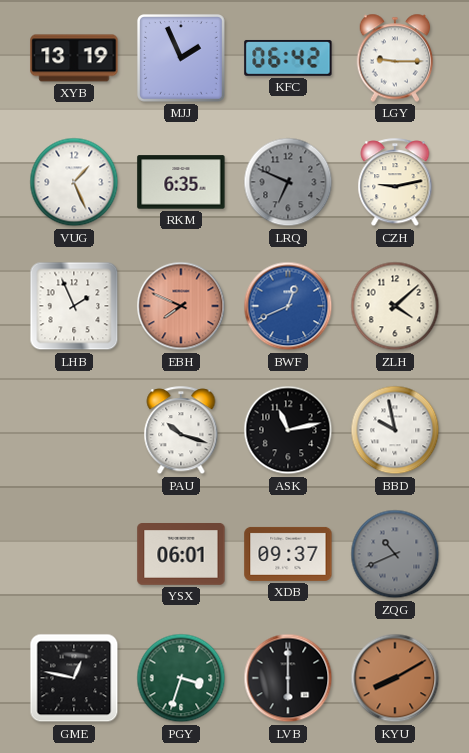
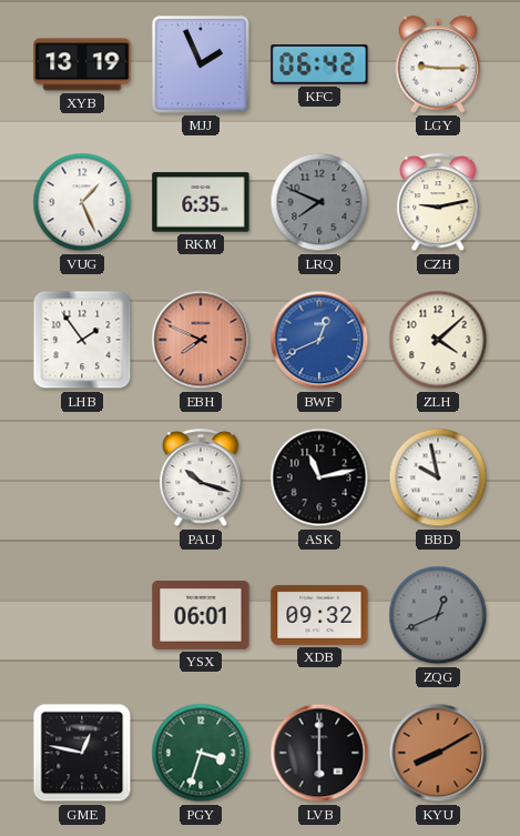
LRQ: 6:49 -> 7:49 (319, 202)
LHB: 1:56 -> 1:54 (82, 340)
XDB: 09:37 -> 09:32 (319, 615)
ZQG: 10:41 -> 12:41 (438, 615)
